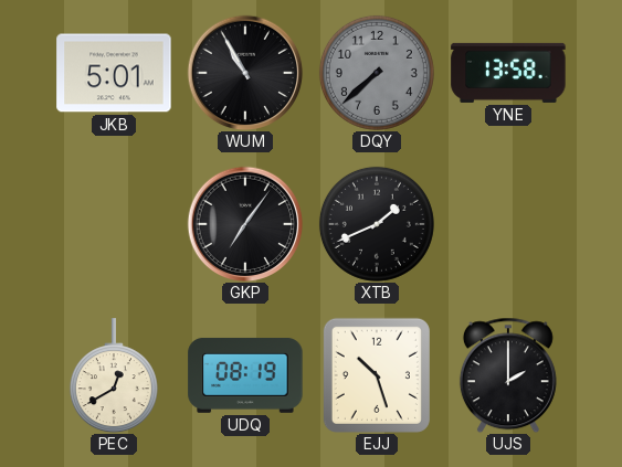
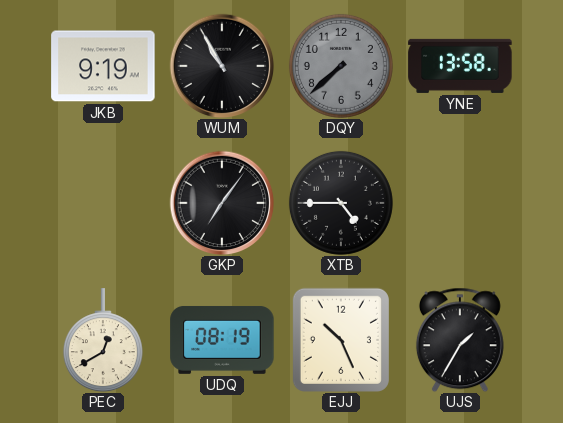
JKB: 5:01 -> 9:19 (103, 66)
XTB: 1:41 -> 4:45 (341, 203)
EJJ: 10:27 -> 10:26 (341, 340)
UJS: 2:00 -> 1:35 (460, 340)
